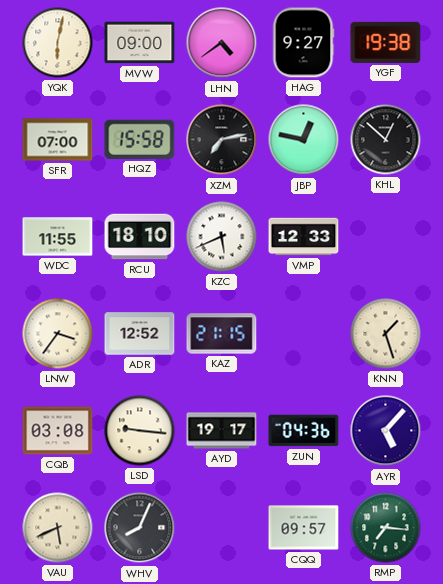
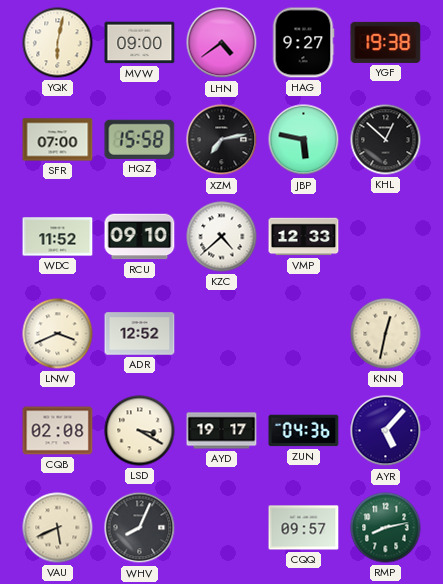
JBP: 12:47 -> 5:47 (304, 140)
WDC: 11:55 -> 11:52 (58, 237)
RCU: 18:10 -> 09:10 (140, 237)
KZC: 5:41 -> 4:38 (222, 237)
LNW: 3:36 -> 3:41 (58, 334)
KAZ: 21:15 -> none (222, 334)
KNN: 1:27 -> 12:32 (386, 334)
CQB: 03:08 -> 02:08 (58, 431)
LSD: 9:16 -> 3:20 (140, 431)
RMP: 7:16 -> 8:13 (386, 528)
